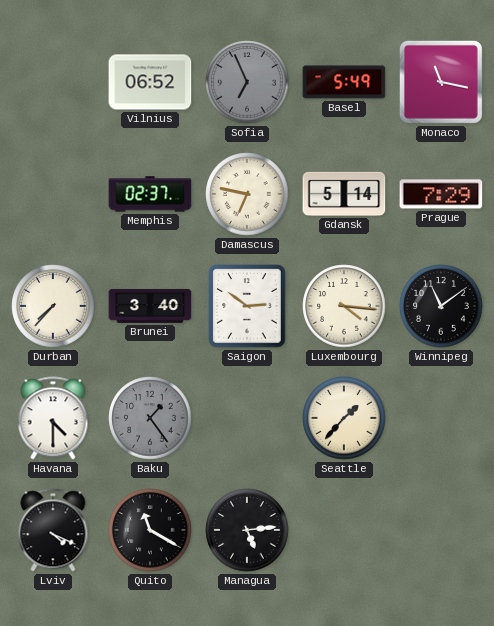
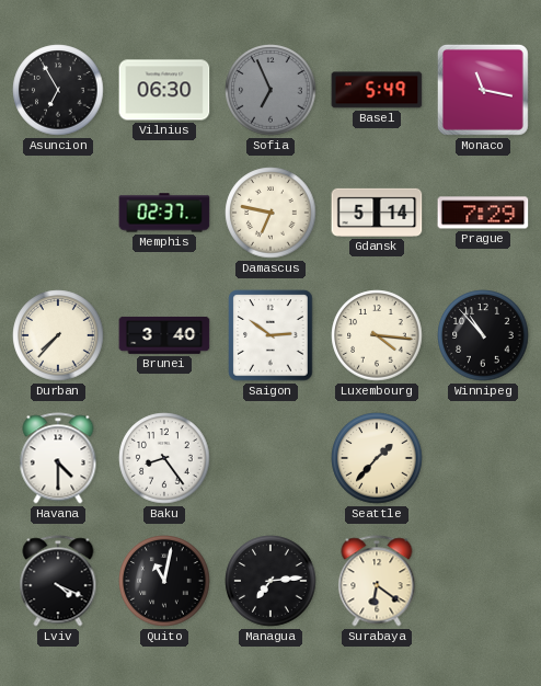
Asuncion: none -> 6:55 (58, 90)
Vilnius: 06:52 -> 06:30 (164, 90)
Winnipeg: 11:09 -> 10:53 (483, 335)
Baku: 1:24 -> 8:24 (164, 458)
Baku dial: grey -> white (164, 458)
Quito: 11:20 -> 11:02 (164, 581)
Managua: 5:14 -> 7:14 (270, 581)
Surabaya: none -> 6:21 (377, 581)
